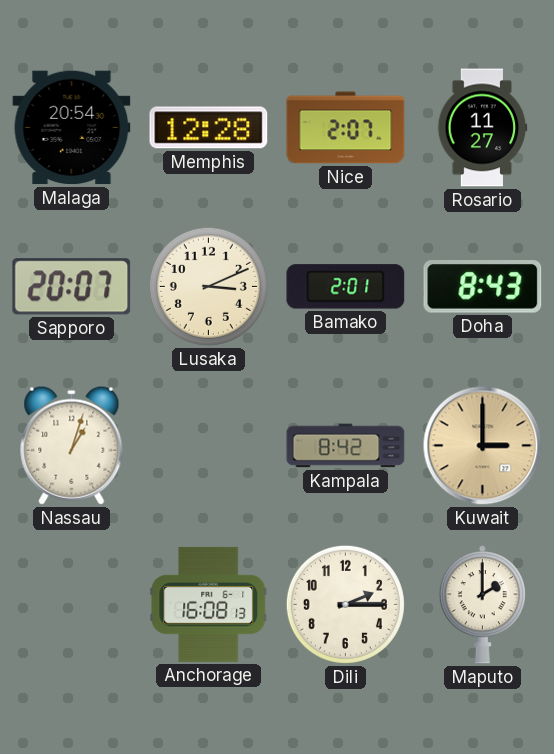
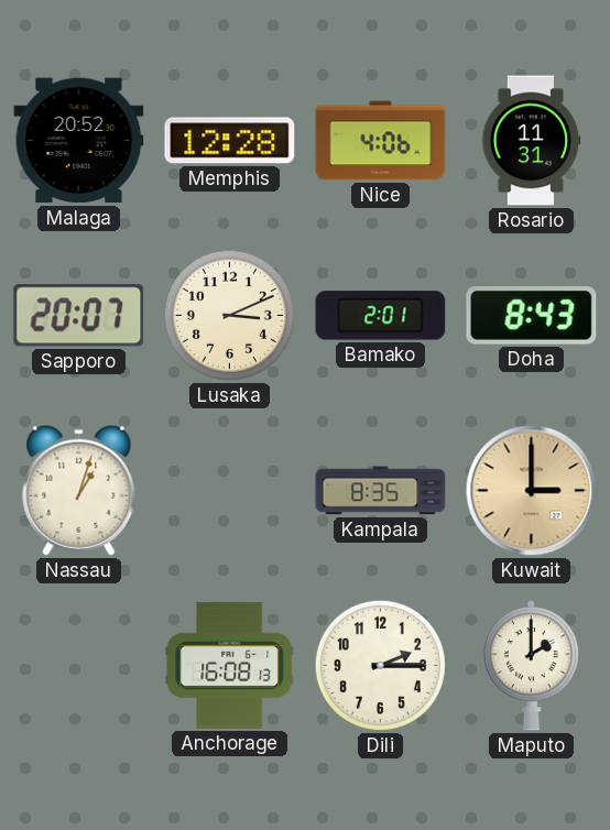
Malaga: 20:54 -> 20:52 (79, 141)
Nice: 2:07 -> 4:06 (381, 141)
Rosario: 11:27 -> 11:31 (531, 141)
Kampala: 8:42 -> 8:35 (381, 491)
